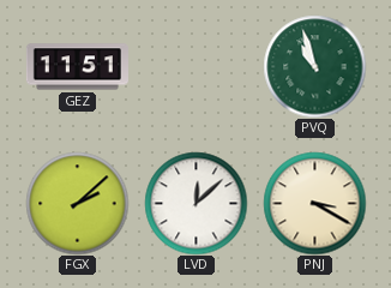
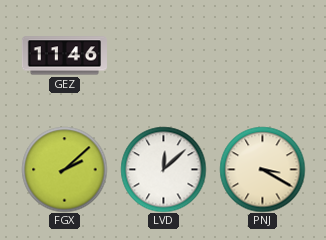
GEZ: 11:51 -> 11:46 (64, 56)
PVQ: 10:57 -> none (314, 66)
